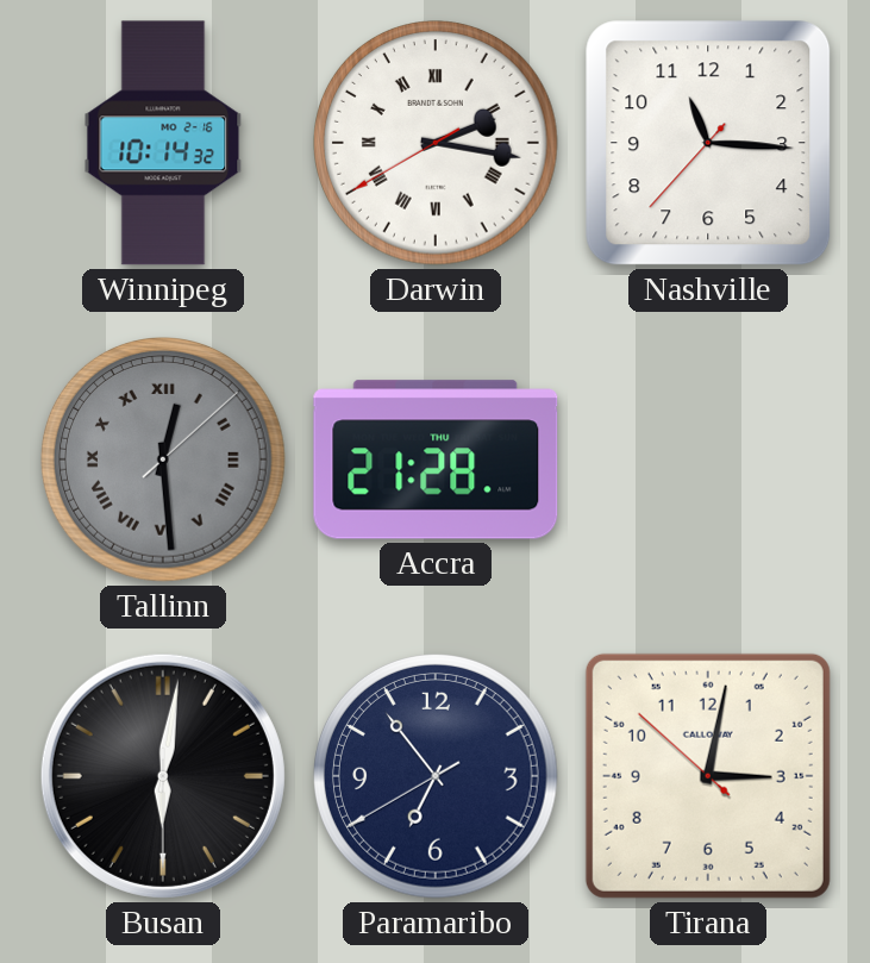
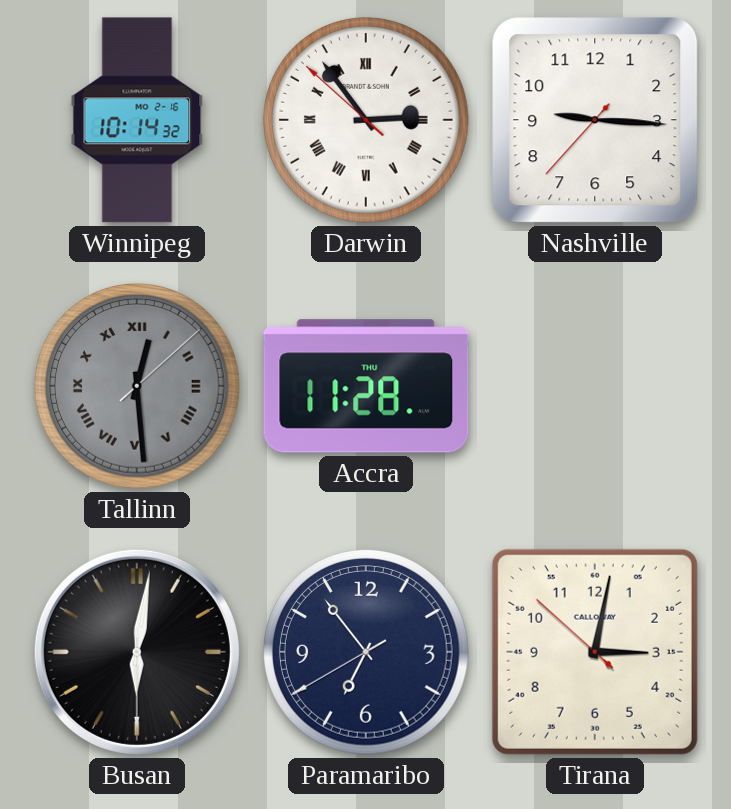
Darwin: 2:16 -> 2:53 (367, 121)
Nashville: 11:15 -> 9:15 (595, 120)
Accra: 21:28 -> 11:28 (366, 386)
